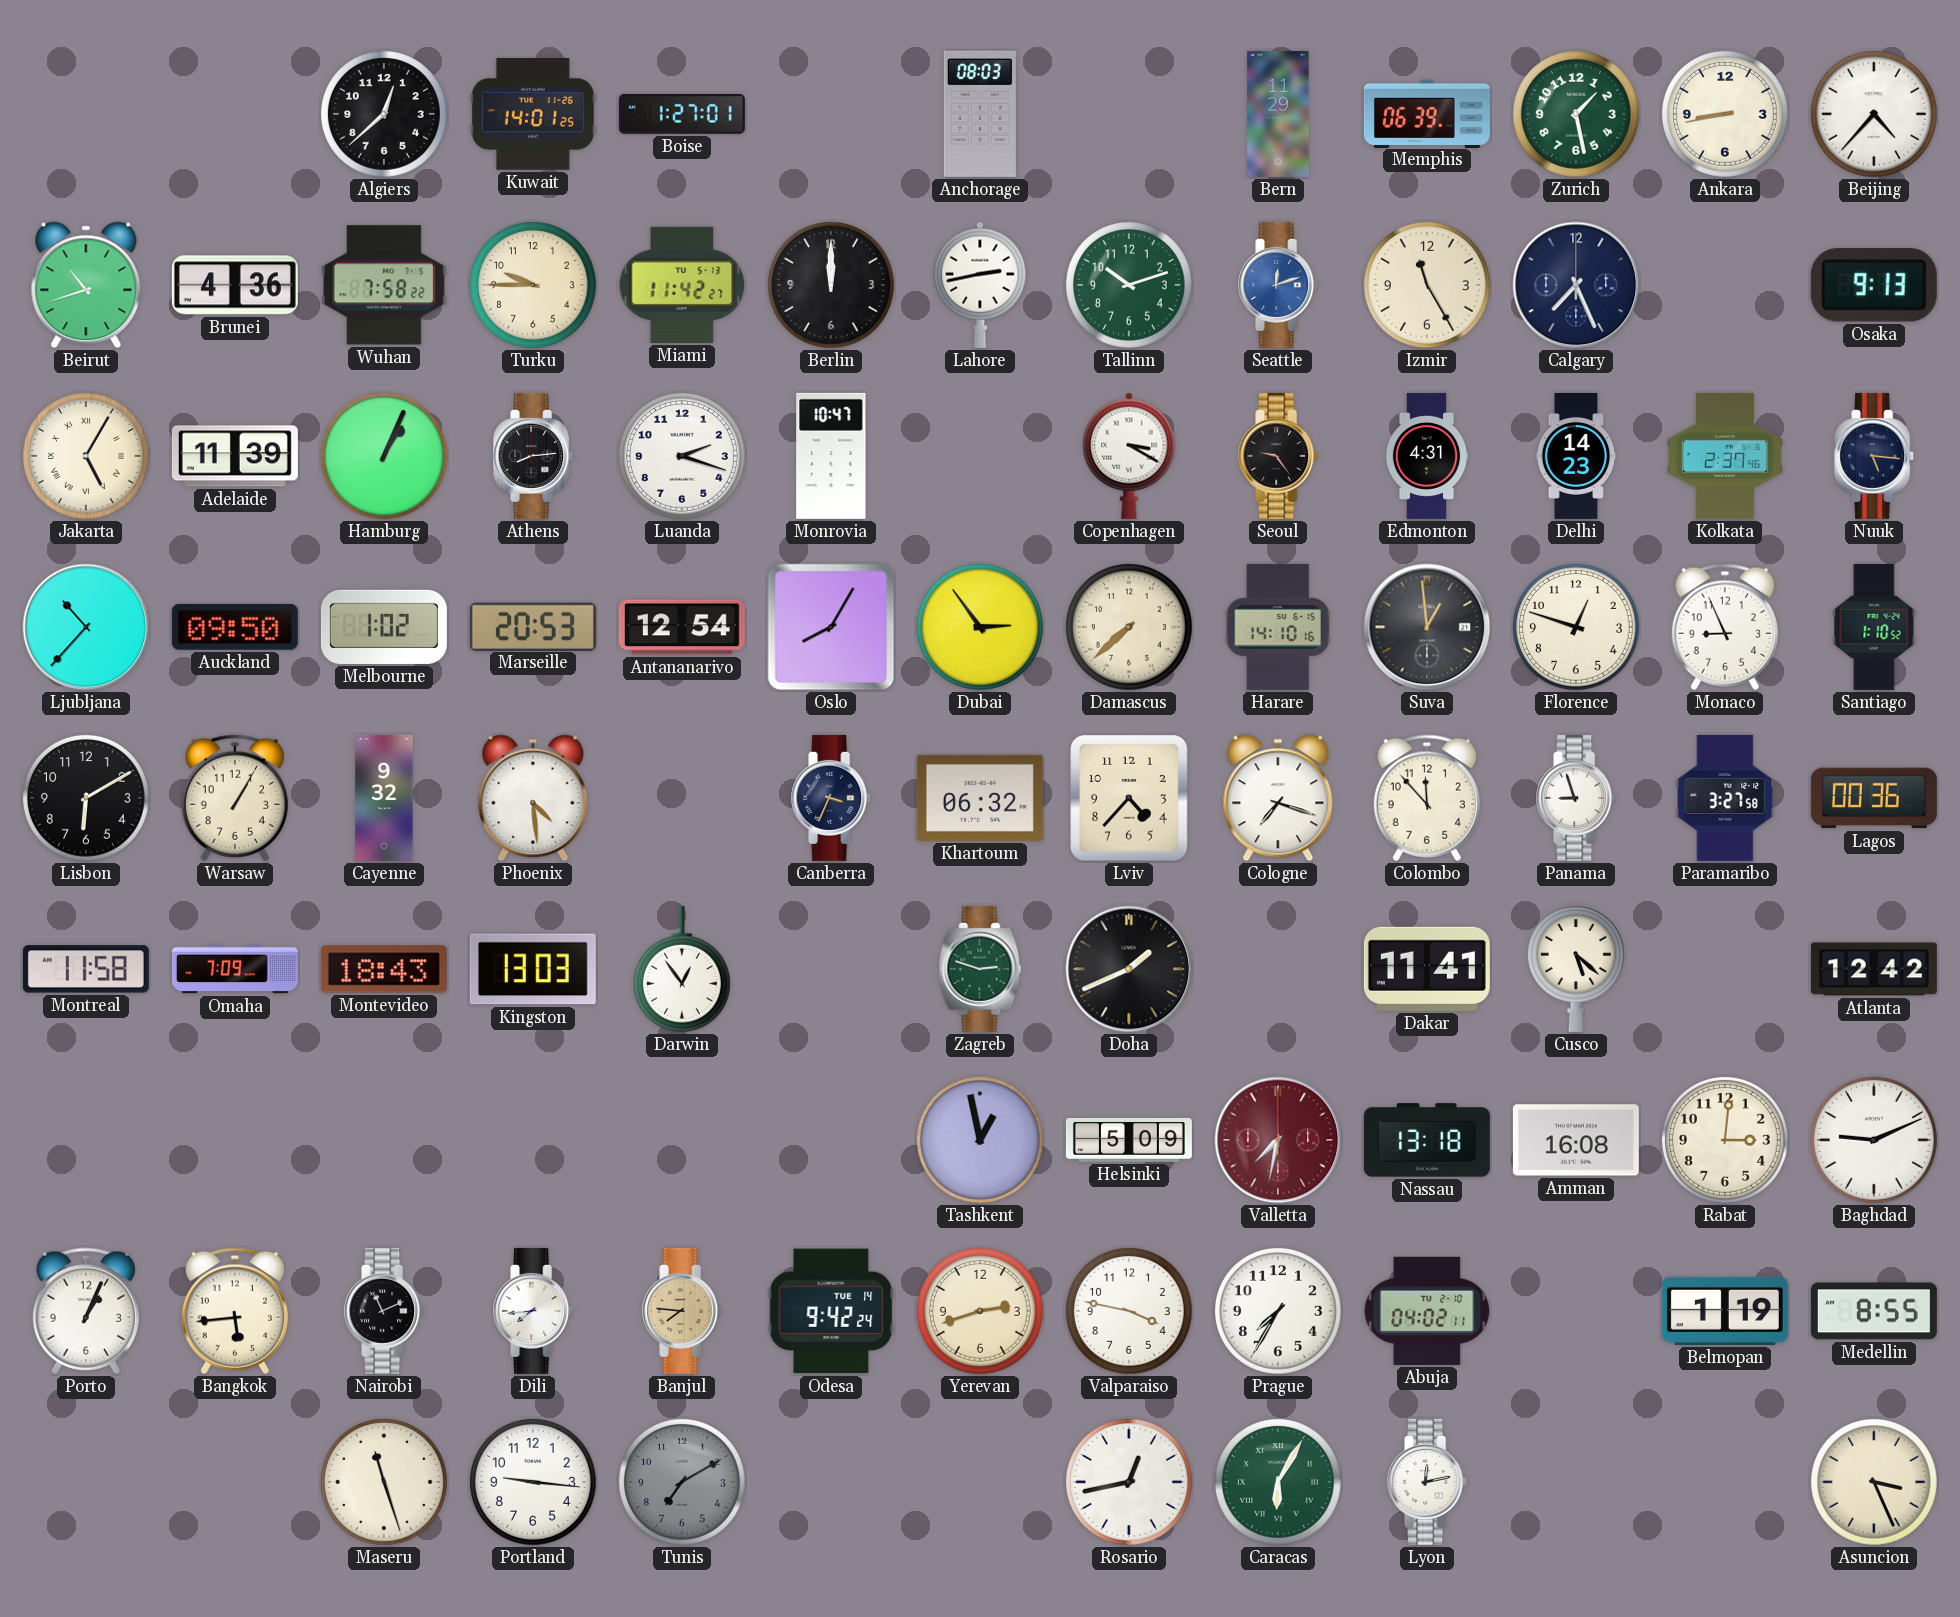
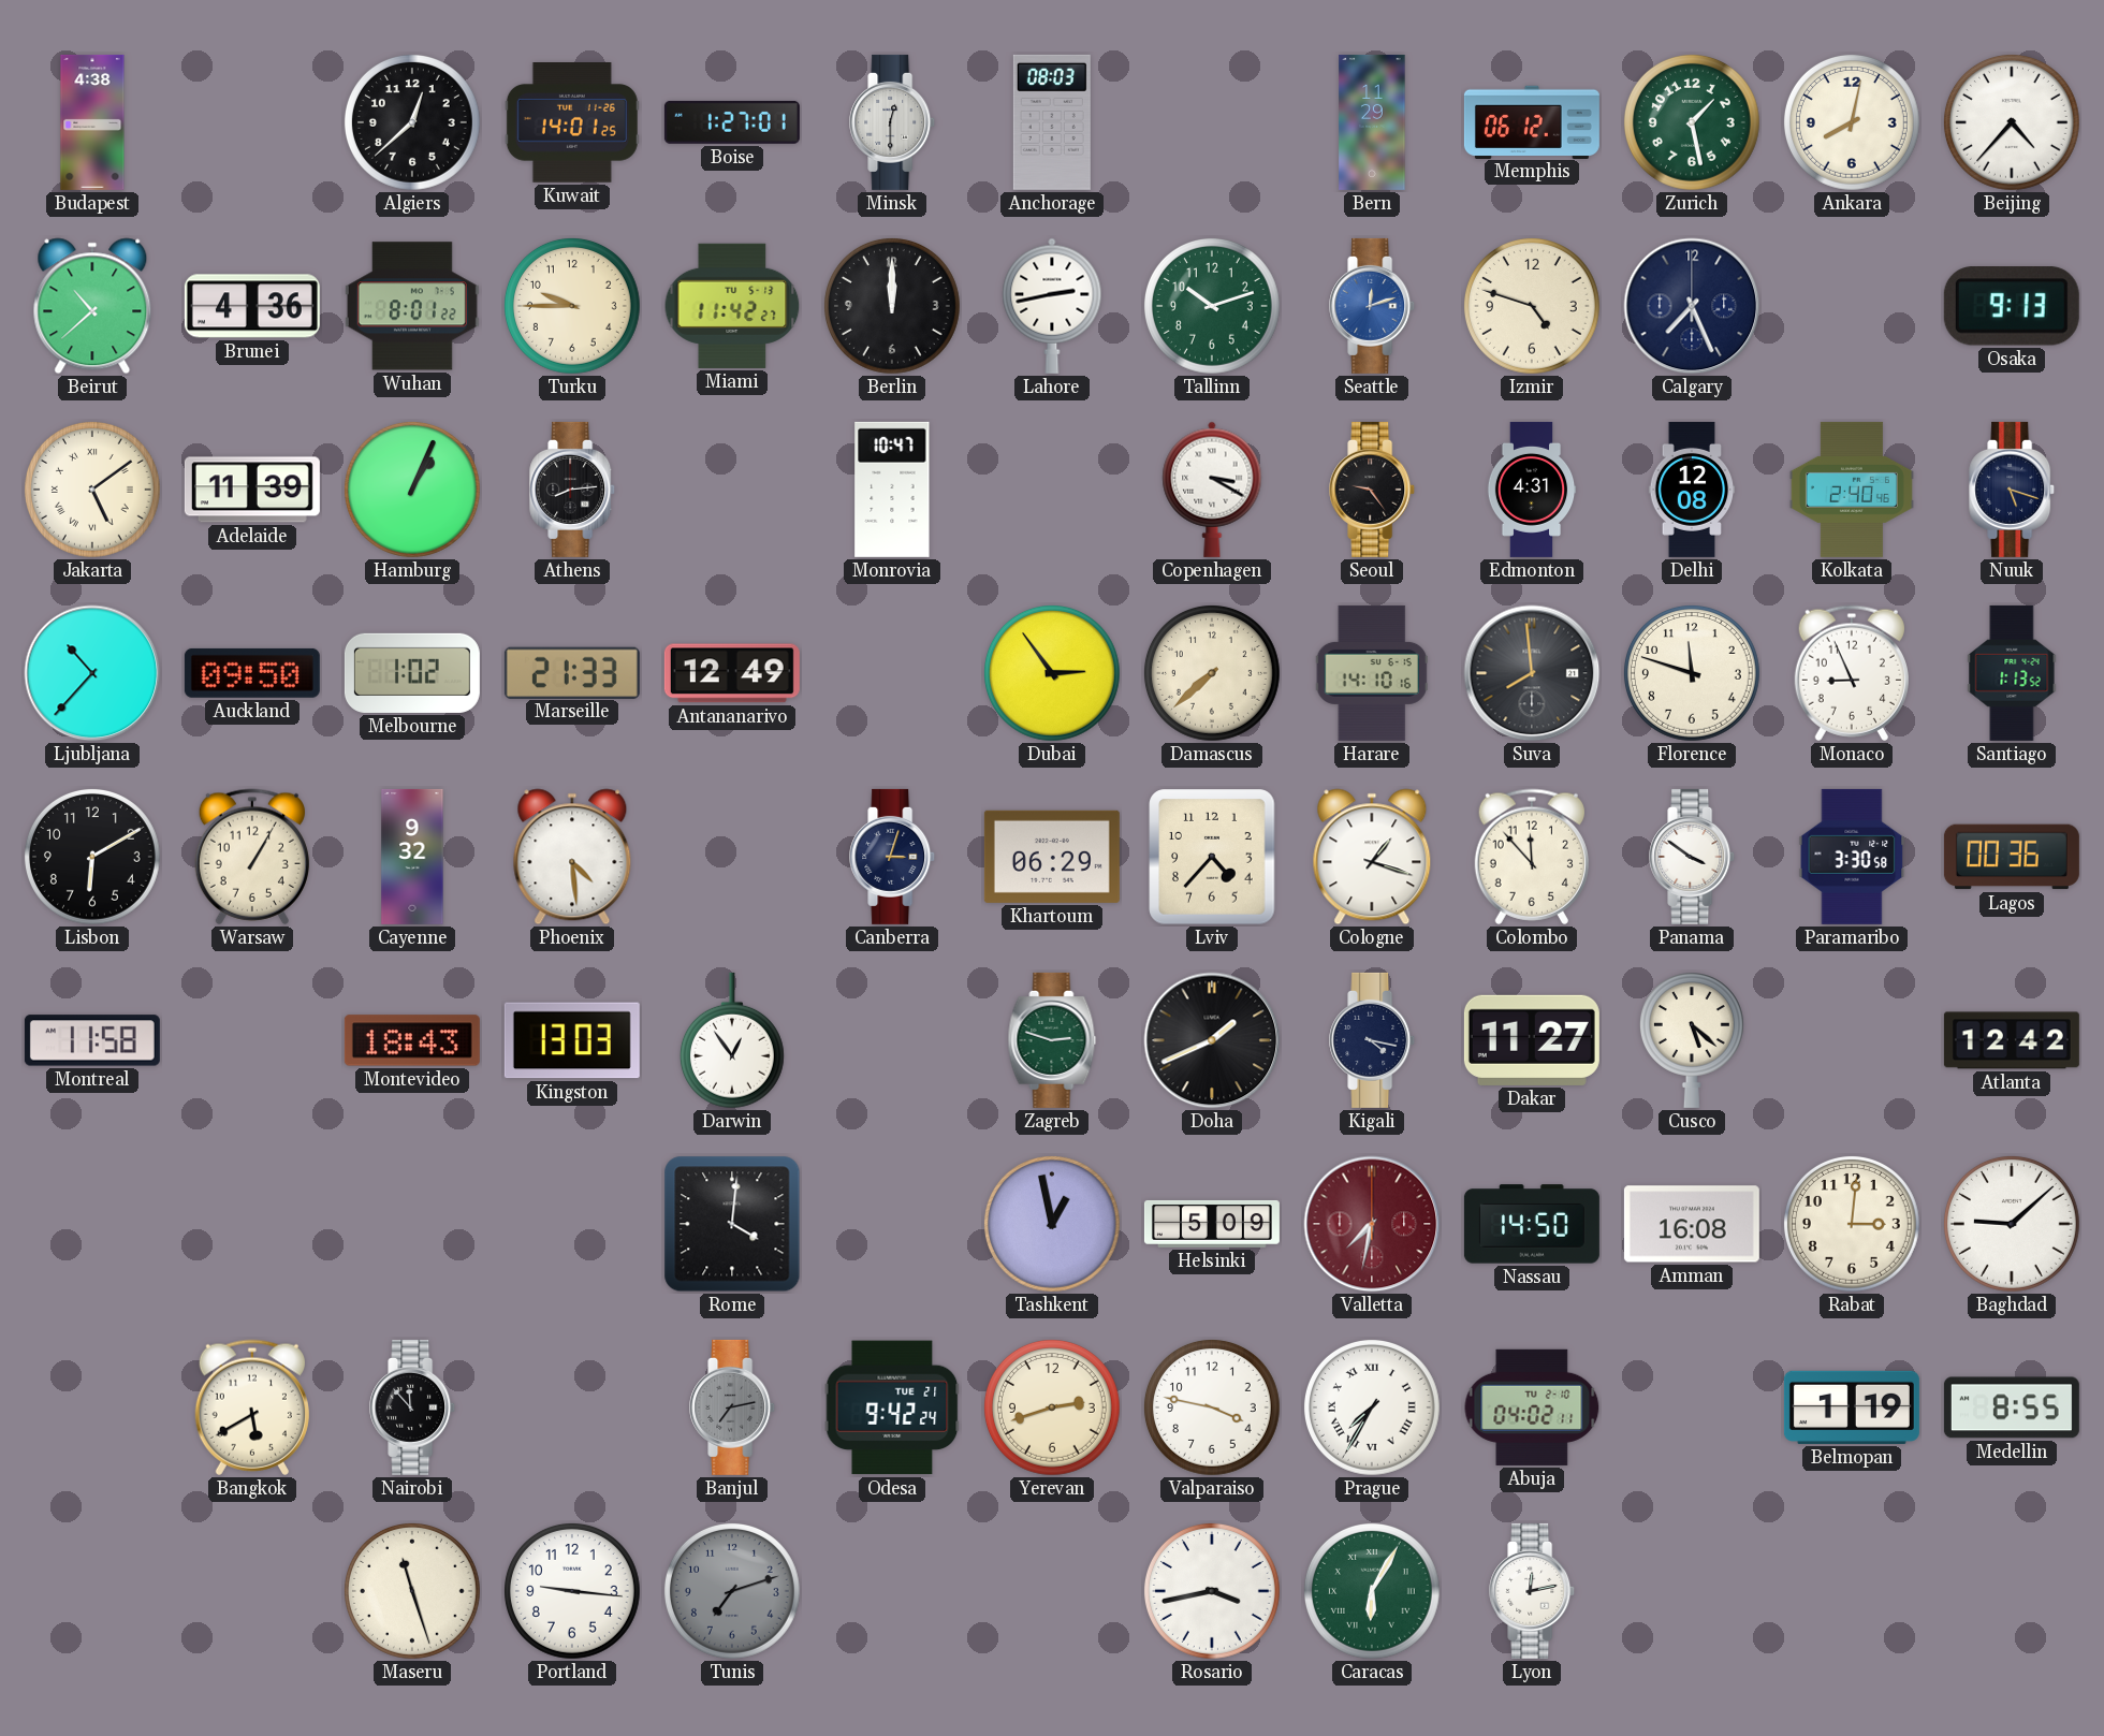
Budapest: none -> 4:38 (92, 122)
Minsk: none -> 12:30 (893, 122)
Memphis: 06:39 -> 06:12 (1532, 121)
Ankara: 8:43 -> 8:02 (1852, 122)
Beirut: 10:42 -> 10:38 (92, 306)
Wuhan: 7:58 -> 8:01 (412, 306)
Izmir: 11:25 -> 4:48 (1532, 306)
Jakarta: 5:05 -> 5:09 (92, 490)
Luanda: 2:18 -> none (682, 456)
Delhi: 14:23 -> 12:08 (1692, 490)
Kolkata: 2:37 -> 2:40 (1852, 490)
Nuuk: 5:16 -> 5:18 (2013, 490)
Marseille: 20:53 -> 21:33 (572, 672)
Antananarivo: 12:54 -> 12:49 (732, 673)
Oslo: 8:05 -> none (831, 627)
Suva: 12:59 -> 7:59 (1532, 673)
Florence: 12:48 -> 11:48 (1692, 673)
Santiago: 1:10 -> 1:13 (2012, 673)
Canberra: 3:34 -> 3:03 (893, 857)
Khartoum: 06:32 -> 06:29 (1052, 857)
Cologne: 7:18 -> 1:18 (1372, 857)
Panama: 8:57 -> 3:51 (1693, 857)
Paramaribo: 3:27 -> 3:30 (1852, 857)
Omaha: 7:09 -> none (235, 969)
Kigali: none -> 4:17 (1373, 1040)
Dakar: 11:41 -> 11:27 (1532, 1040)
Rome: none -> 4:01 (732, 1224)
Nassau: 13:18 -> 14:50 (1532, 1224)
Baghdad: 9:11 -> 9:08 (2012, 1224)
Porto: 1:04 -> none (86, 1311)
Bangkok: 5:44 -> 5:40 (252, 1407)
Nairobi: 11:11 -> 11:53 (413, 1407)
Dili: 7:44 -> none (534, 1311)
Banjul: 7:46 -> 7:13 (733, 1407)
Banjul dial: champagne -> grey (733, 1407)
Odesa date: TUE 14 -> TUE 21 (892, 1407)
Prague numerals: Arabic -> Roman (1372, 1407)
Tunis: 7:10 -> 7:12 (732, 1591)
Rosario: 12:43 -> 3:43 (1212, 1591)
Asuncion: 3:26 -> none (1874, 1482)
